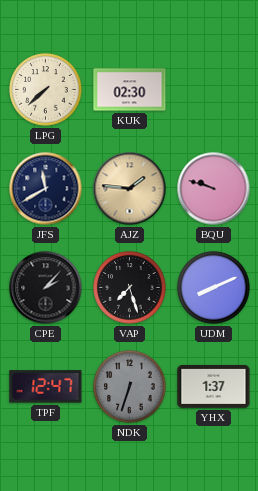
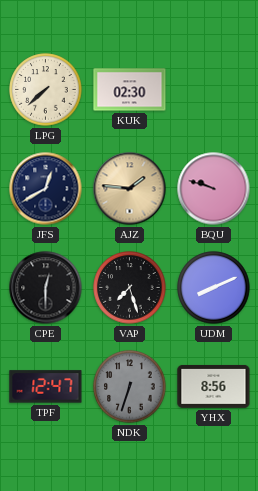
JFS: 11:40 -> 12:40 (46, 189)
CPE: 2:07 -> 12:30 (46, 288)
YHX: 1:37 -> 8:56 (214, 386)
